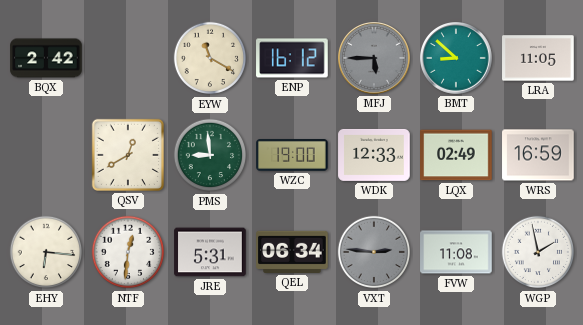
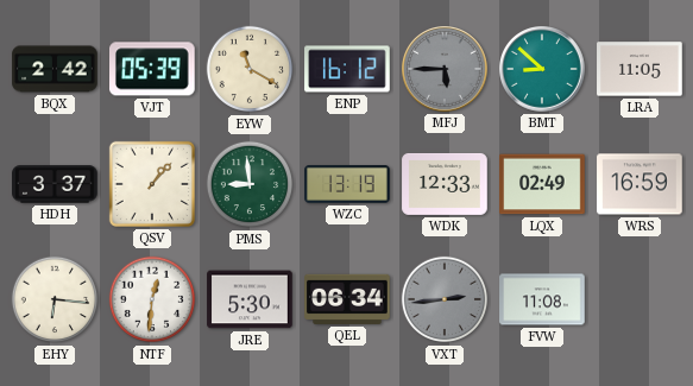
VJT: none -> 05:39 (153, 69)
HDH: none -> 3:37 (55, 184)
QSV: 12:40 -> 1:07 (152, 184)
WZC: 19:00 -> 13:19 (347, 185)
JRE: 5:31 -> 5:30 (250, 299)
VXT: 2:46 -> 2:44 (445, 299)
WGP: 1:58 -> none (538, 252)
